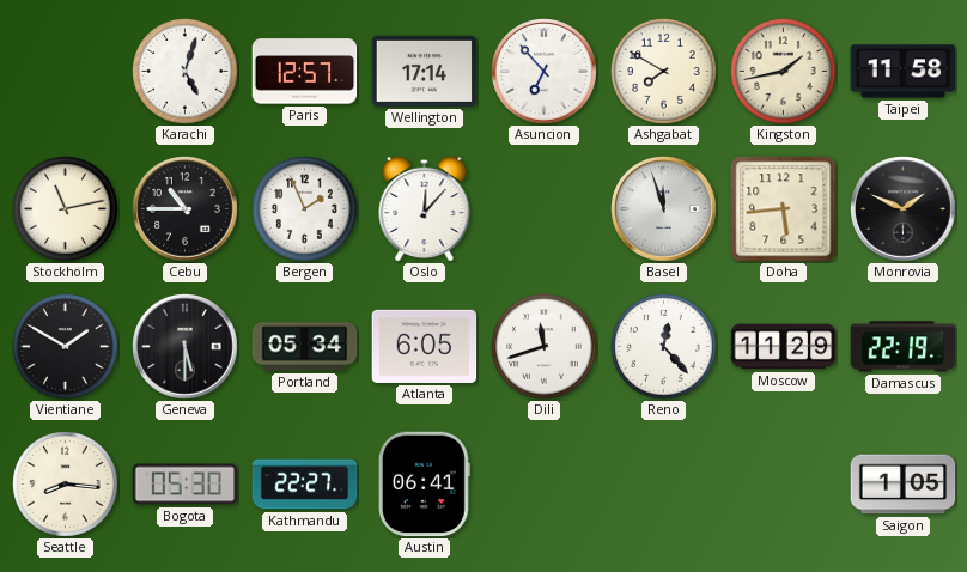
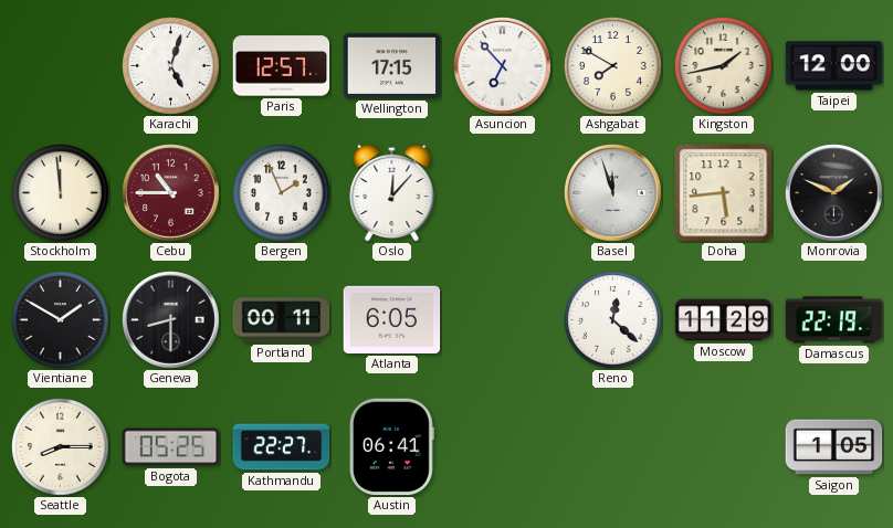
Wellington: 17:14 -> 17:15 (392, 65)
Taipei: 11:58 -> 12:00 (834, 66)
Stockholm: 11:13 -> 11:59 (61, 193)
Cebu dial: black -> burgundy (171, 193)
Geneva: 5:30 -> 8:30 (171, 320)
Portland: 05:34 -> 00:11 (282, 320)
Dili: 11:42 -> none (545, 347)
Reno: 12:23 -> 12:22 (613, 320)
Seattle: 8:16 -> 8:15 (61, 447)
Bogota: 05:30 -> 05:25 (171, 447)
